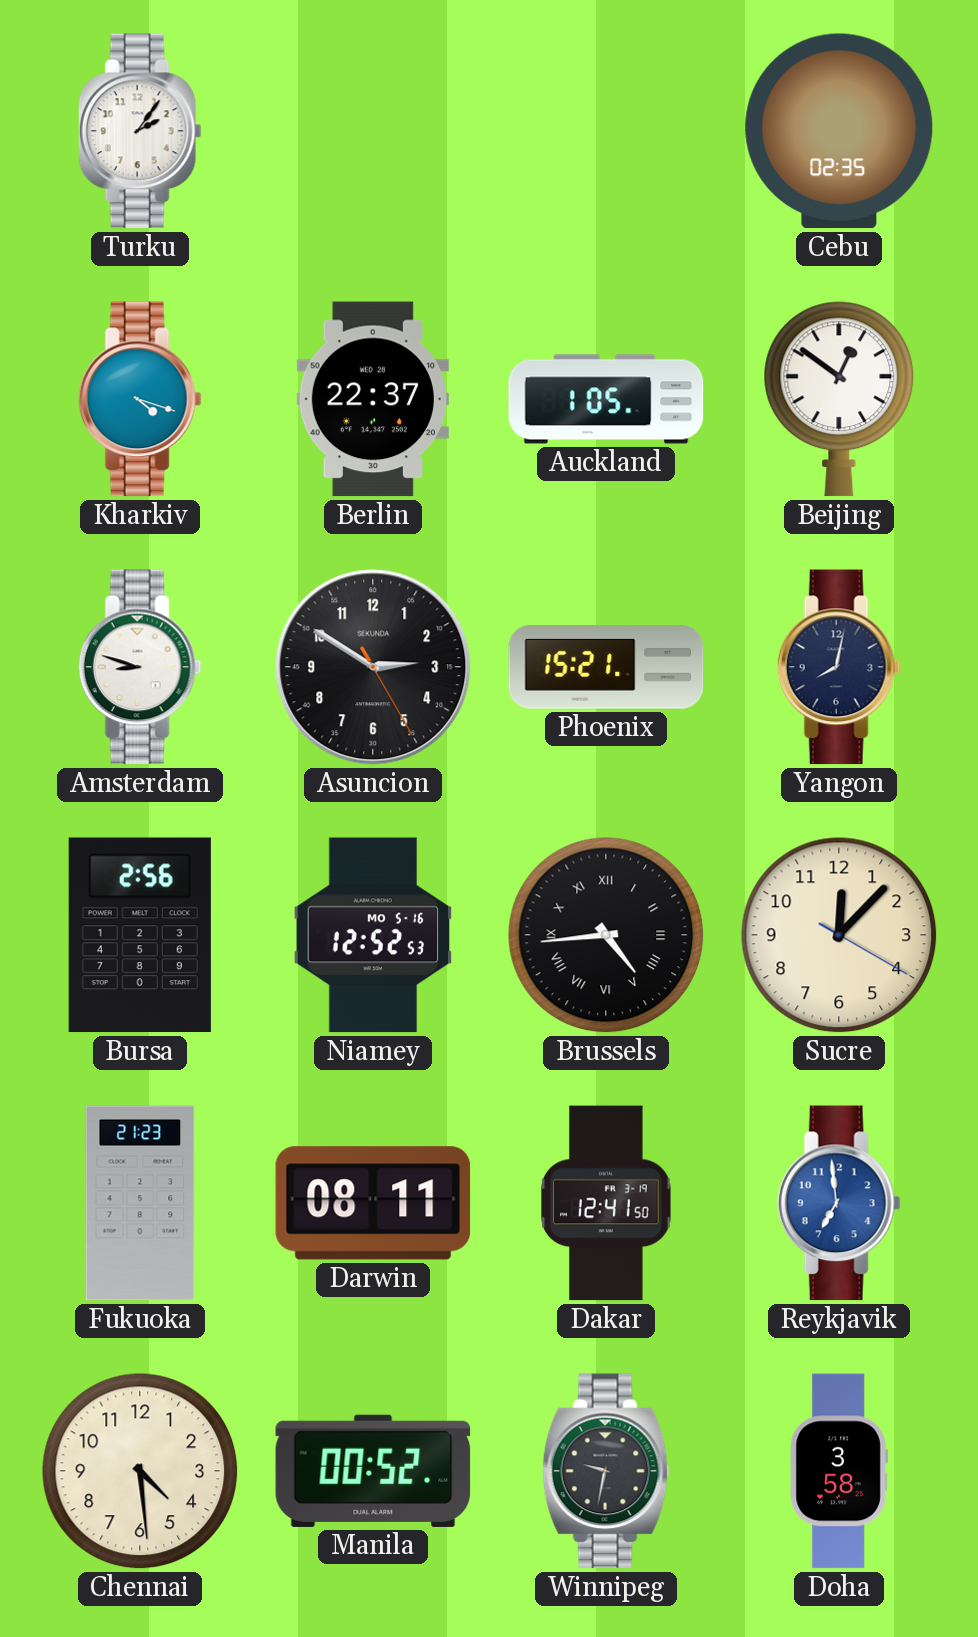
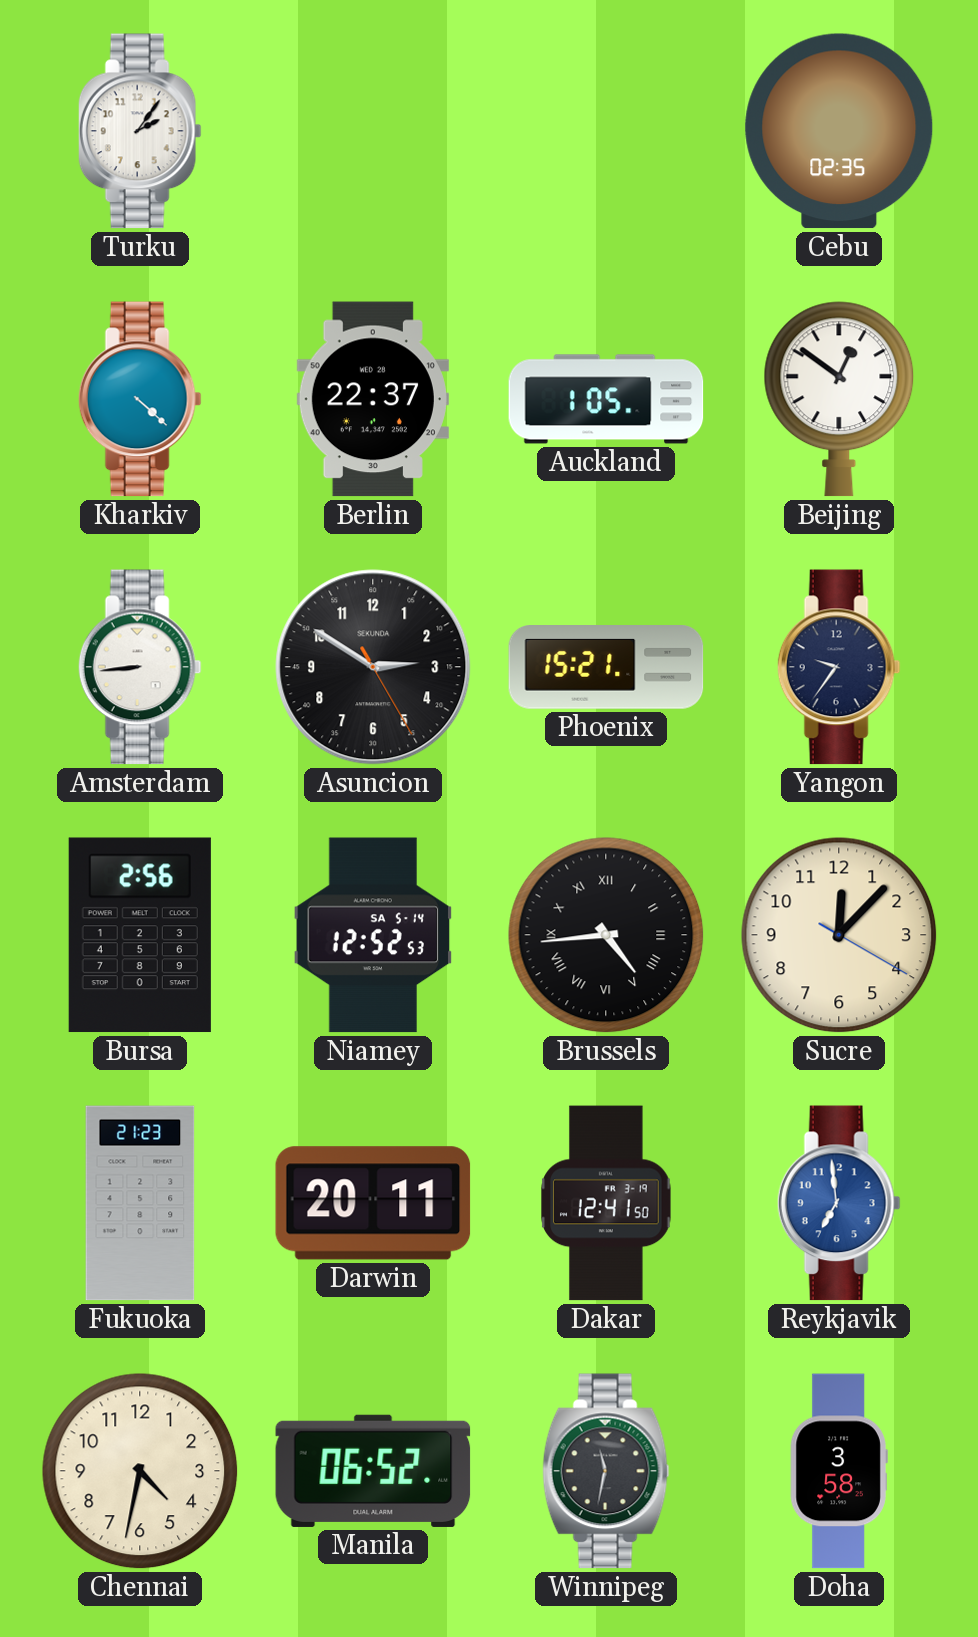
Kharkiv: 4:18 -> 4:22 (140, 399)
Amsterdam: 8:48 -> 8:44 (140, 667)
Yangon: 8:02 -> 9:36 (839, 667)
Niamey date: MO 5-16 -> SA 5-14 (373, 935)
Darwin: 08:11 -> 20:11 (373, 1203)
Chennai: 4:29 -> 4:32 (140, 1471)
Manila: 00:52 -> 06:52 (373, 1471)
Winnipeg: 9:32 -> 11:32 (606, 1471)
